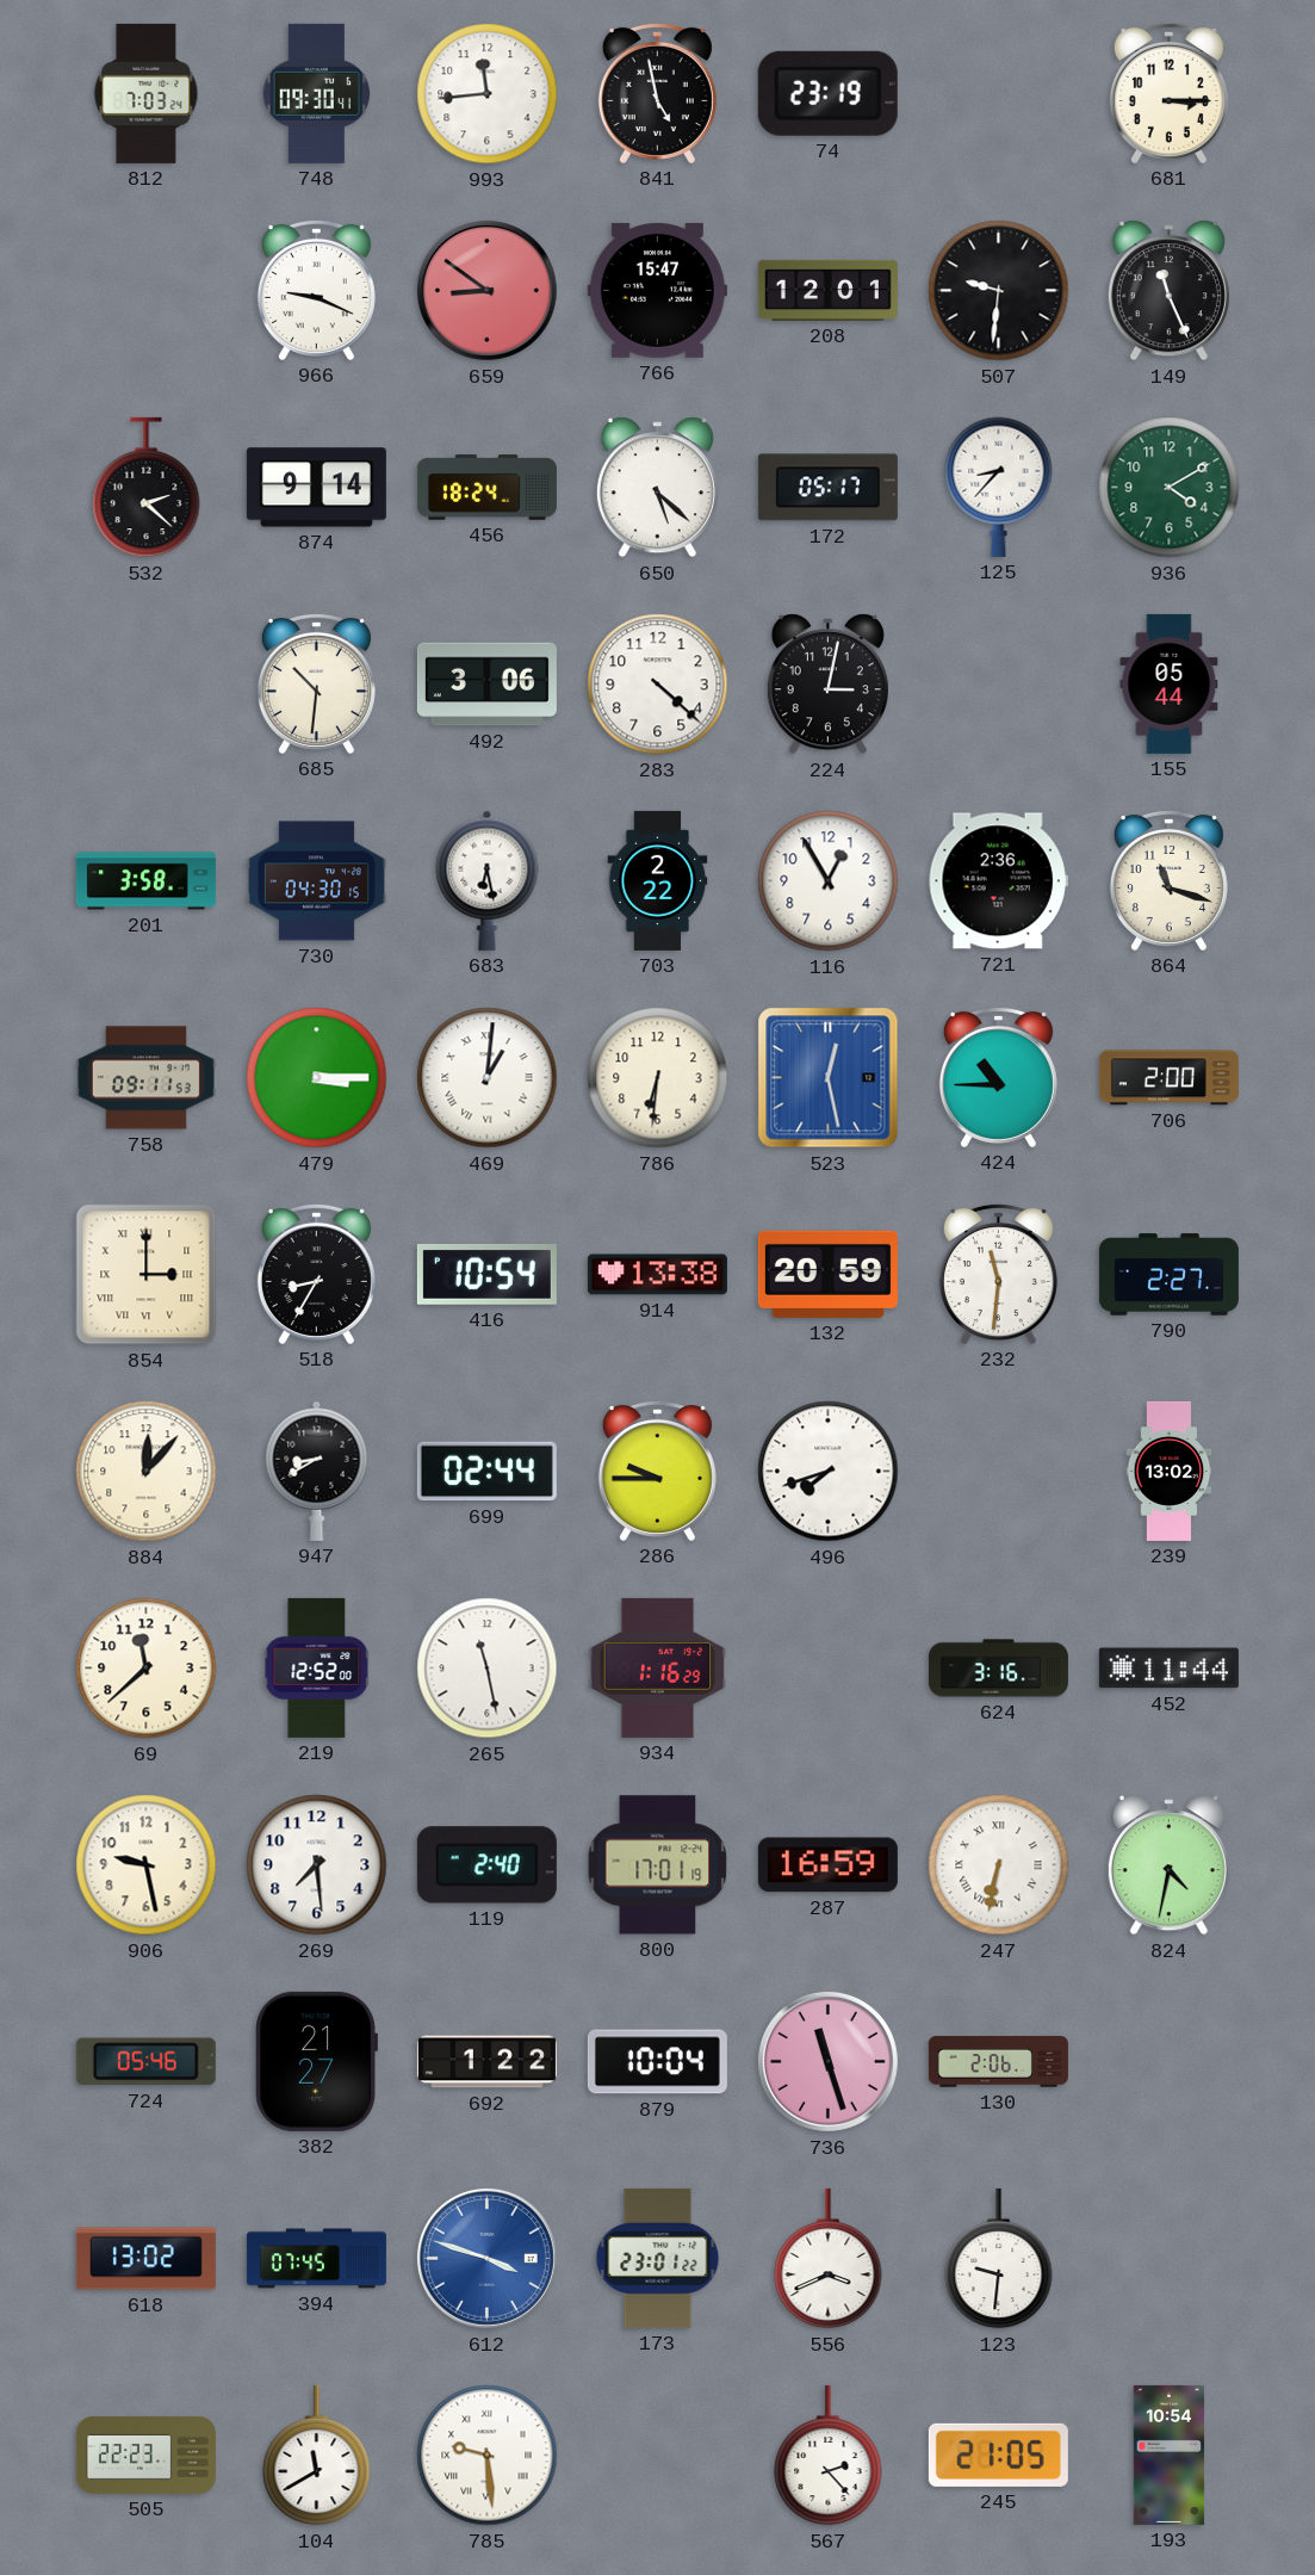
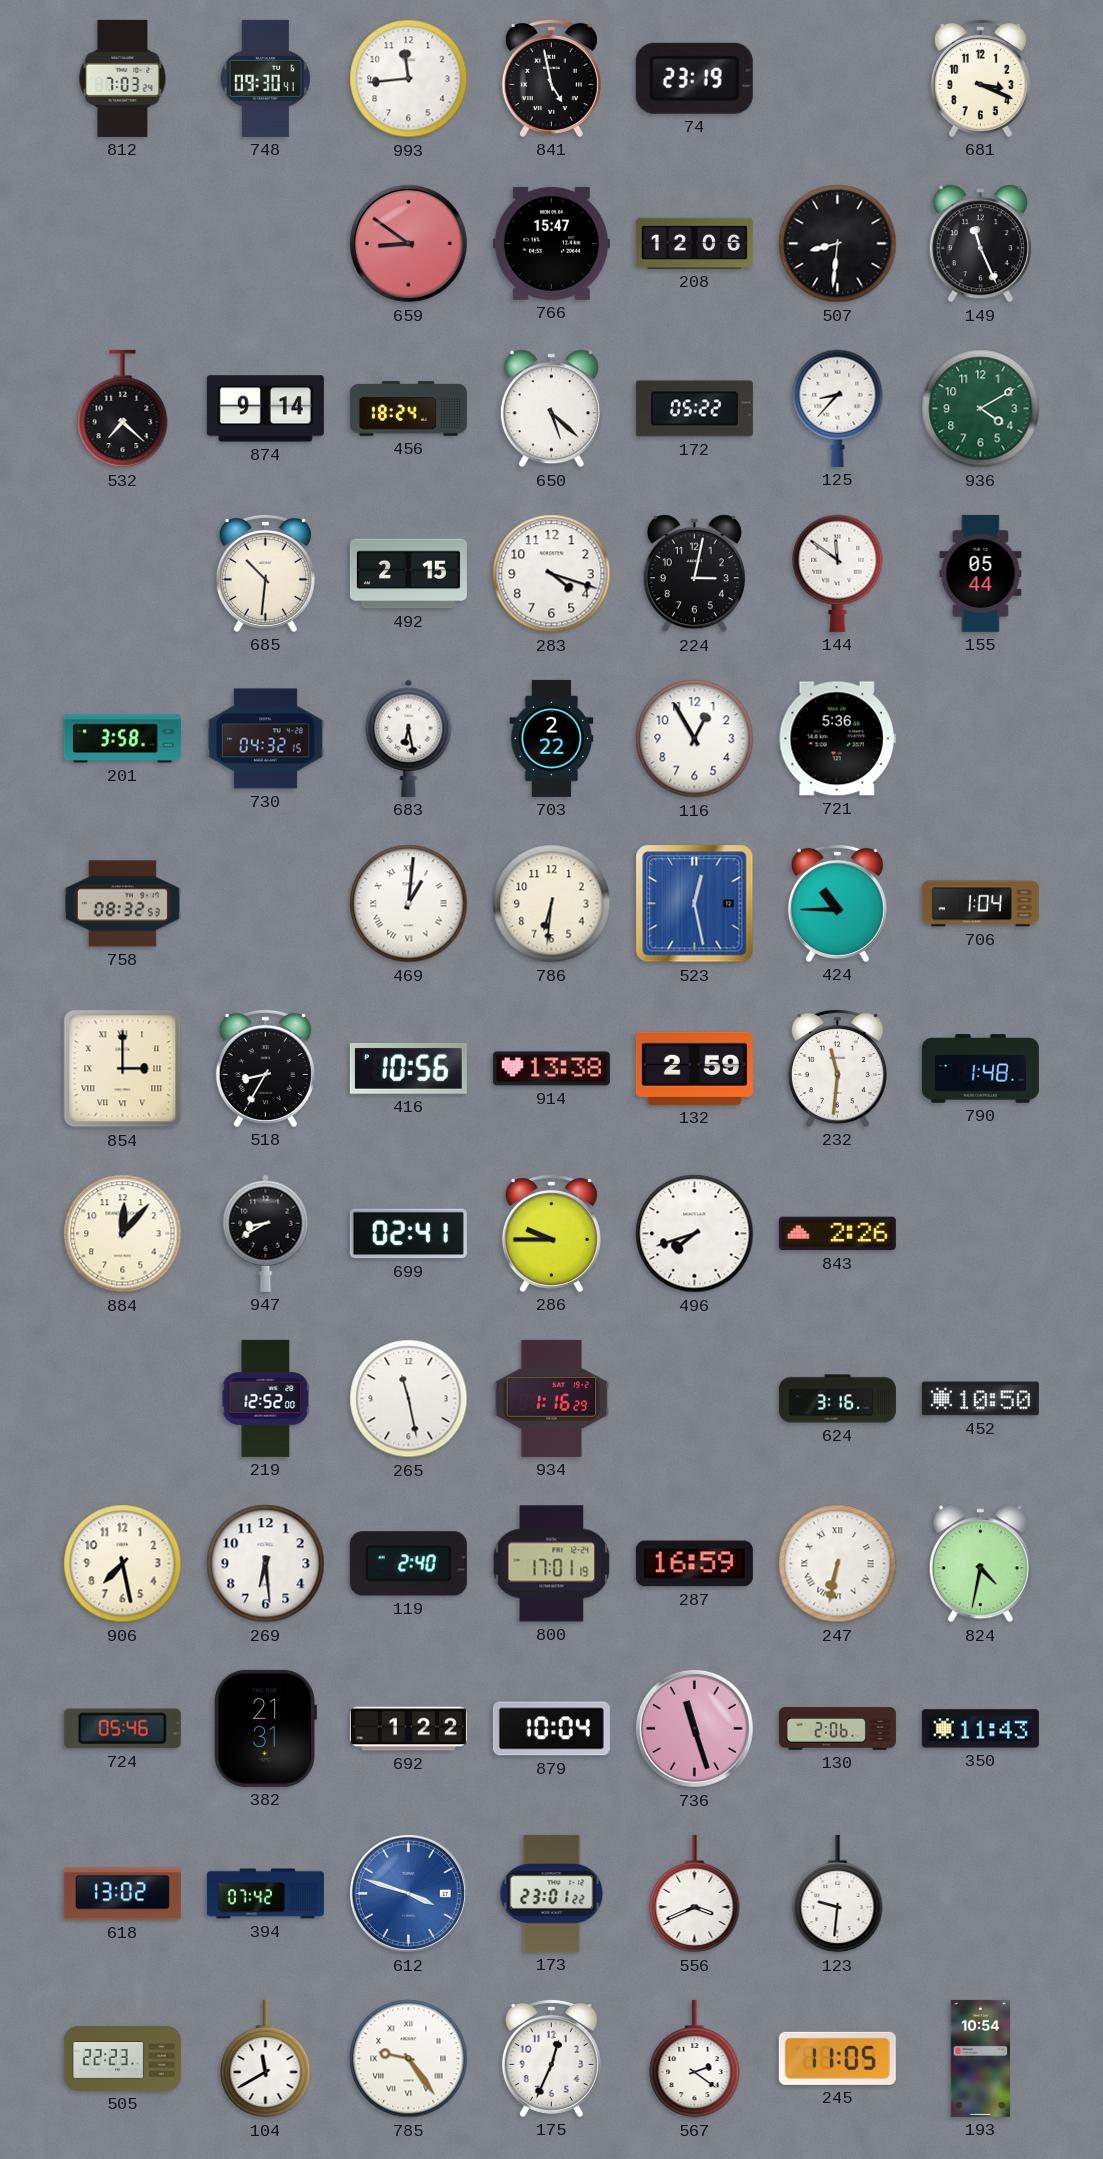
681: 3:15 -> 3:19 (980, 78)
966: 9:19 -> none (316, 290)
208: 12:01 -> 12:06 (694, 243)
507: 9:31 -> 8:31 (838, 244)
532: 2:22 -> 7:22 (123, 409)
172: 05:17 -> 05:22 (694, 409)
492: 3:06 -> 2:15 (408, 574)
283: 4:22 -> 4:18 (552, 574)
144: none -> 11:51 (838, 573)
730: 04:30 -> 04:32 (265, 739)
721: 2:36 -> 5:36 (837, 739)
864: 11:18 -> none (1168, 880)
758: 09:11 -> 08:32 (122, 904)
479: 3:15 -> none (317, 1078)
706: 2:00 -> 1:04 (980, 904)
416: 10:54 -> 10:56 (408, 1068)
132: 20:59 -> 2:59 (694, 1068)
790: 2:27 -> 1:48 (980, 1069)
699: 02:44 -> 02:41 (408, 1234)
843: none -> 2:26 (837, 1234)
239: 13:02 -> none (1170, 1471)
69: 11:38 -> none (147, 1669)
452: 11:44 -> 10:50 (980, 1399)
906: 9:28 -> 7:28 (123, 1564)
269: 7:29 -> 6:29 (266, 1564)
382: 21:27 -> 21:31 (265, 1728)
350: none -> 11:43 (980, 1729)
394: 07:45 -> 07:42 (265, 1894)
785: 9:29 -> 9:24 (409, 2059)
175: none -> 12:34 (551, 2058)
567: 2:23 -> 2:21 (695, 2059)
245: 21:05 -> 11:05 (837, 2058)
